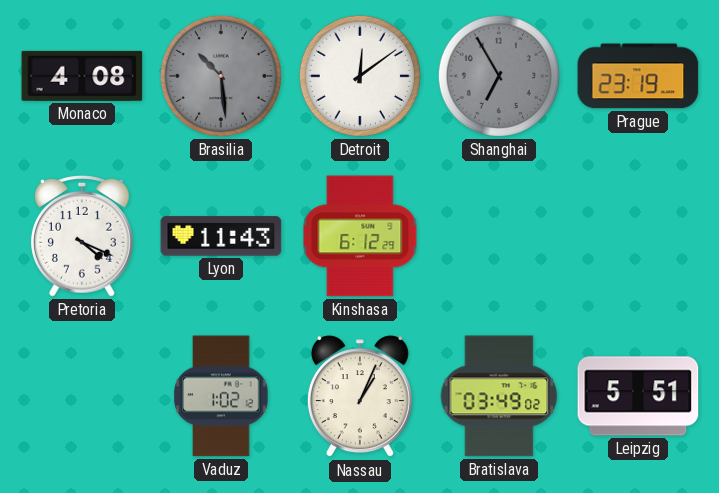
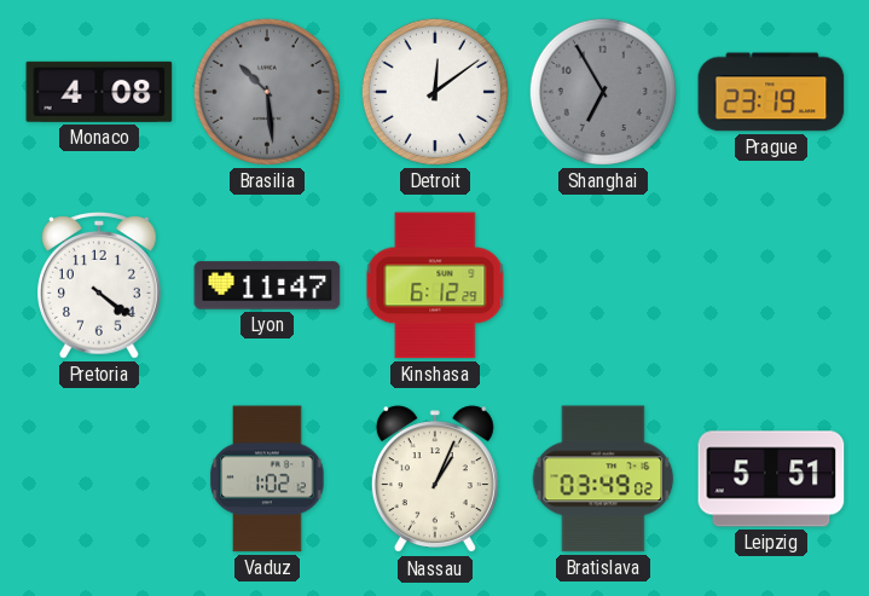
Pretoria: 4:19 -> 4:21 (99, 287)
Lyon: 11:43 -> 11:47 (267, 285)
